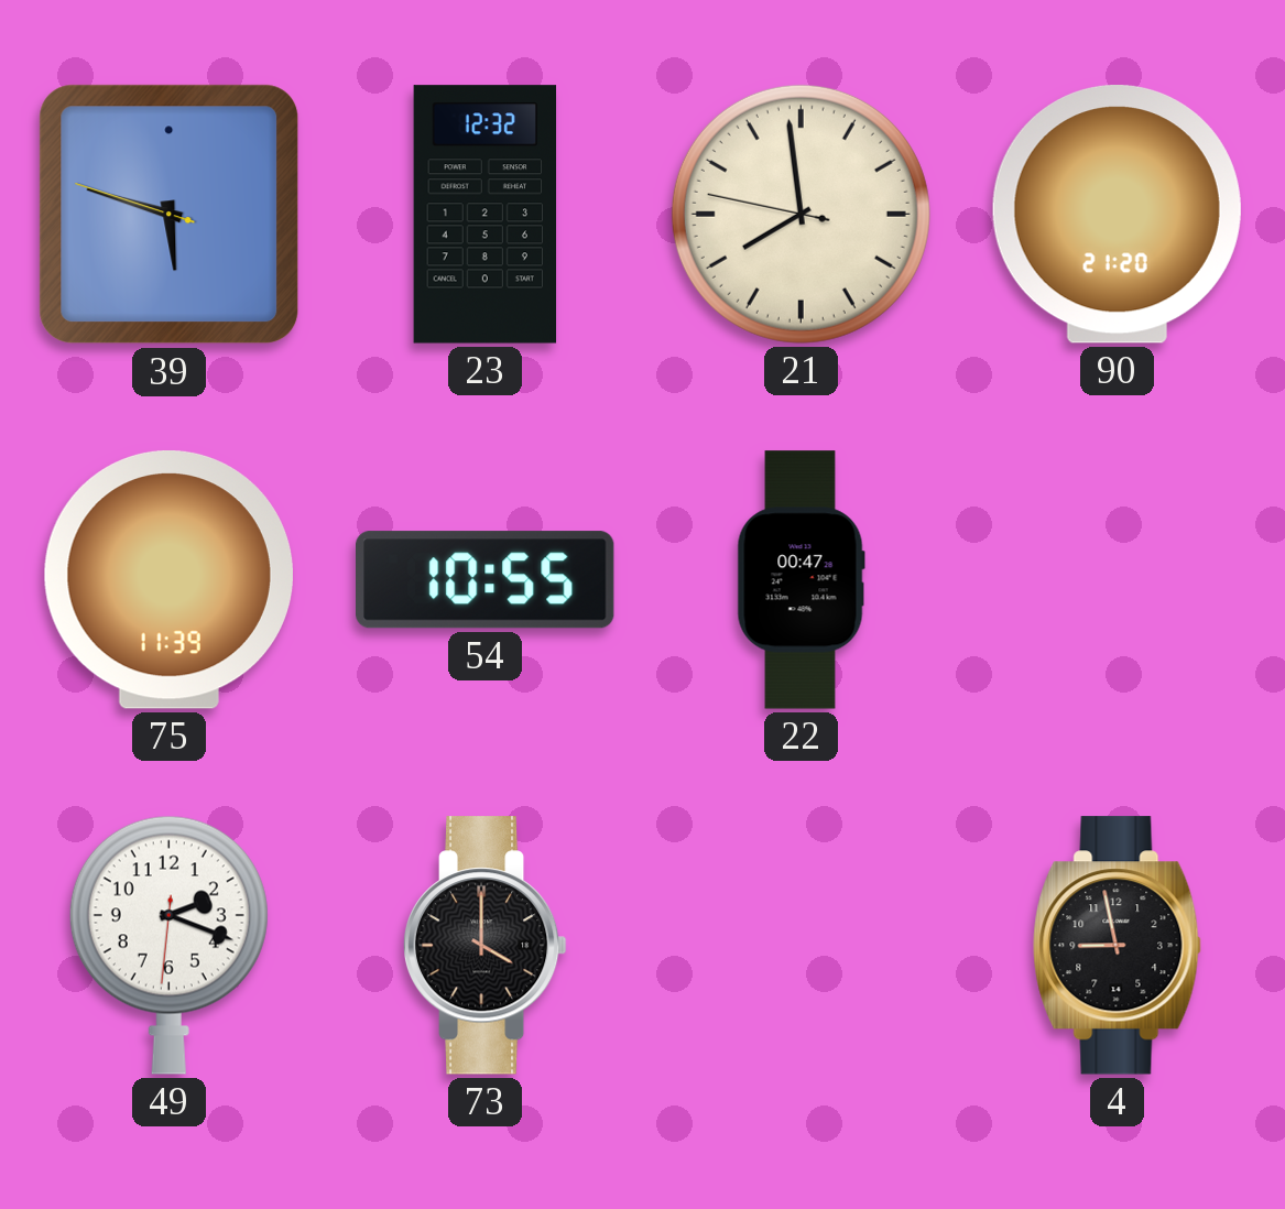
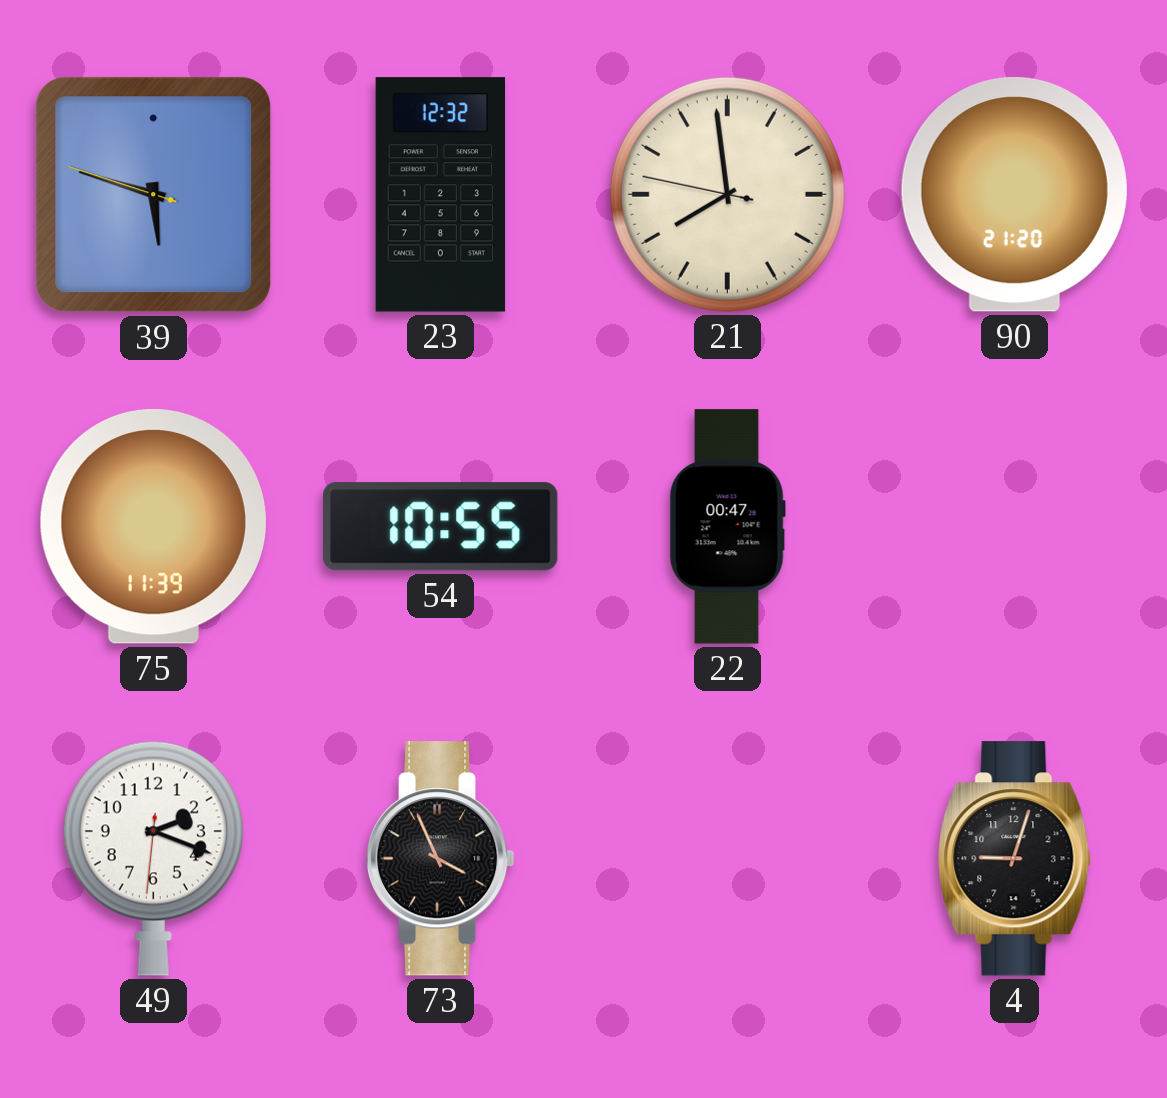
73: 4:00 -> 3:56 (440, 859)
4: 8:58 -> 9:03 (1015, 859)
